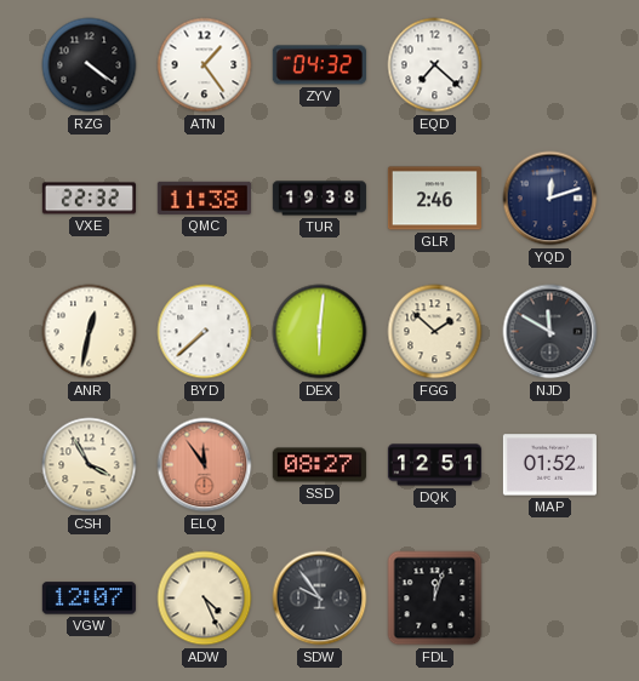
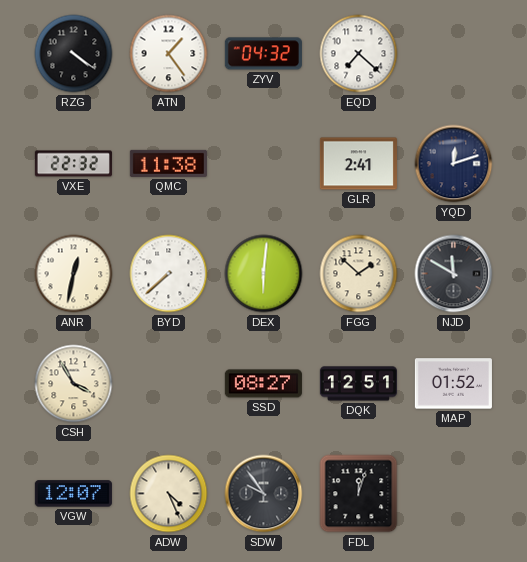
TUR: 19:38 -> none (319, 199)
GLR: 2:46 -> 2:41 (358, 164)
ELQ: 11:54 -> none (205, 465)
